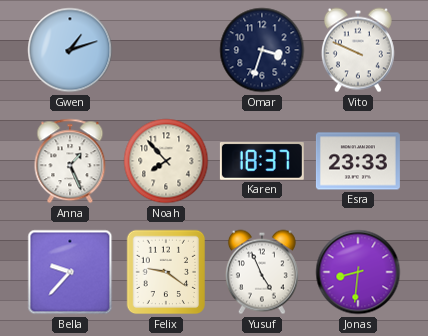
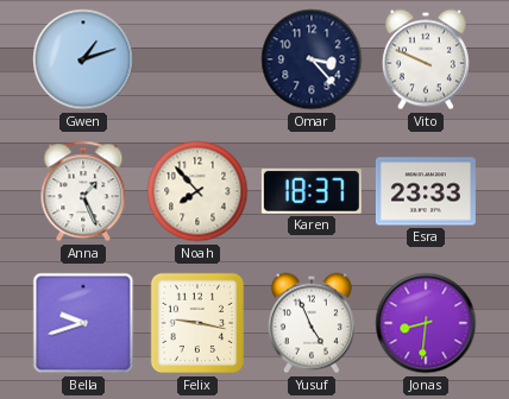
Omar: 3:33 -> 3:23 (312, 59)
Bella: 9:37 -> 9:42 (83, 323)
Felix: 9:21 -> 9:17 (197, 323)
